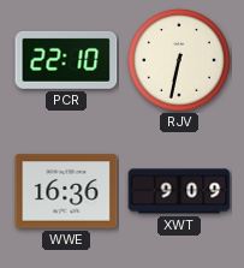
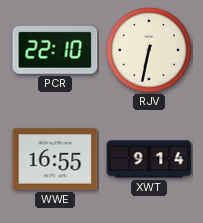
WWE: 16:36 -> 16:55 (55, 159)
XWT: 9:09 -> 9:14 (149, 159)
